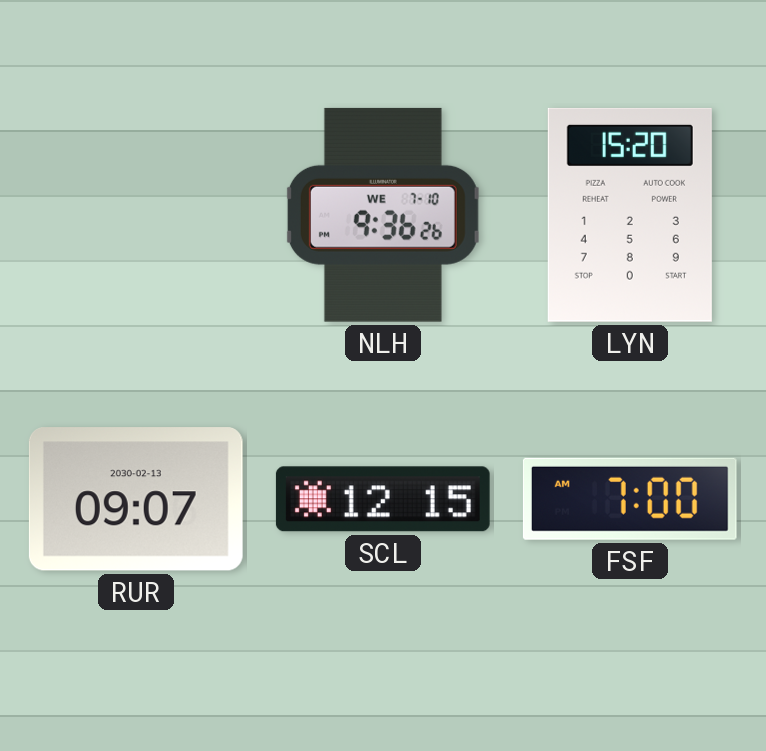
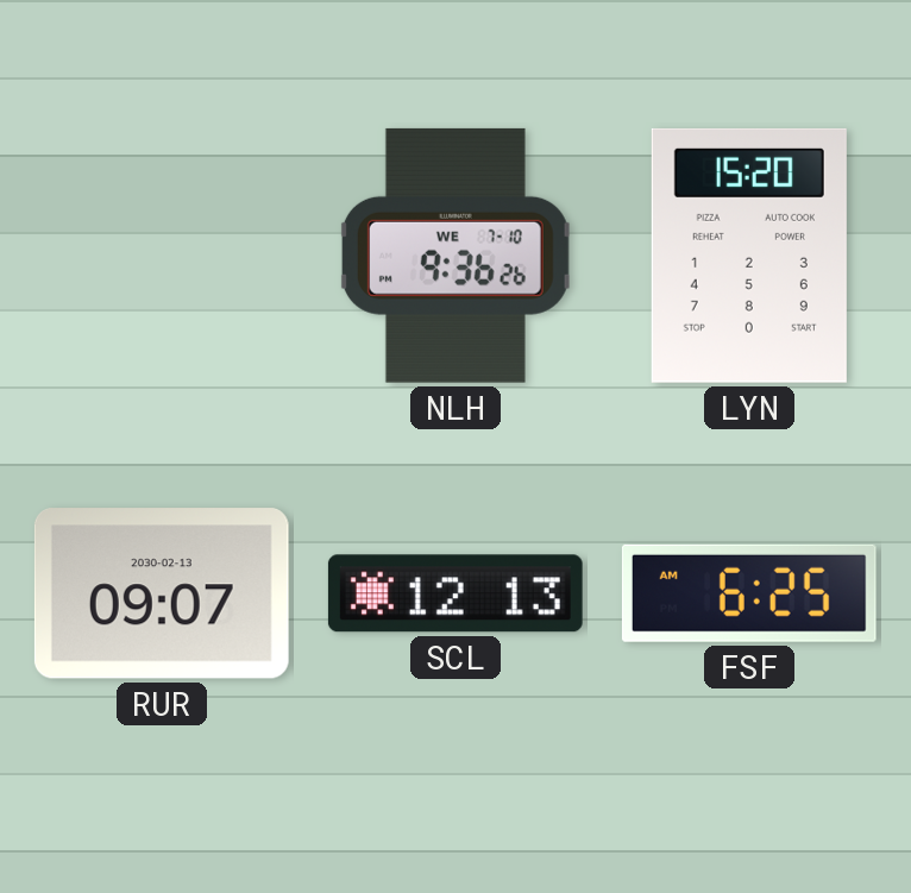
SCL: 12:15 -> 12:13 (455, 593)
FSF: 7:00 -> 6:25 (749, 593)
